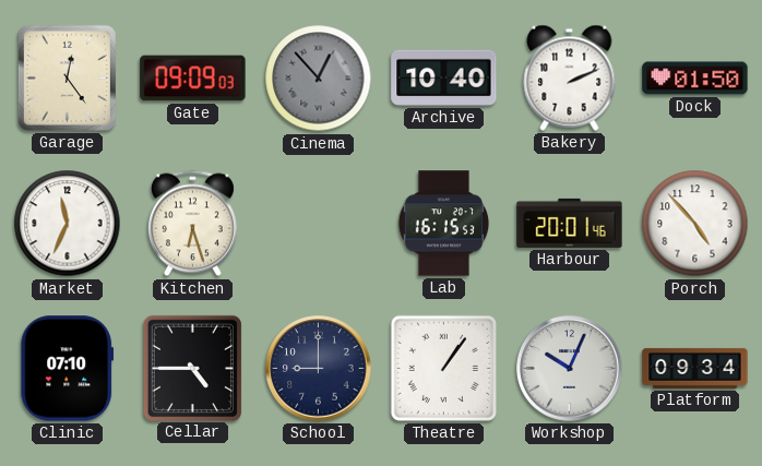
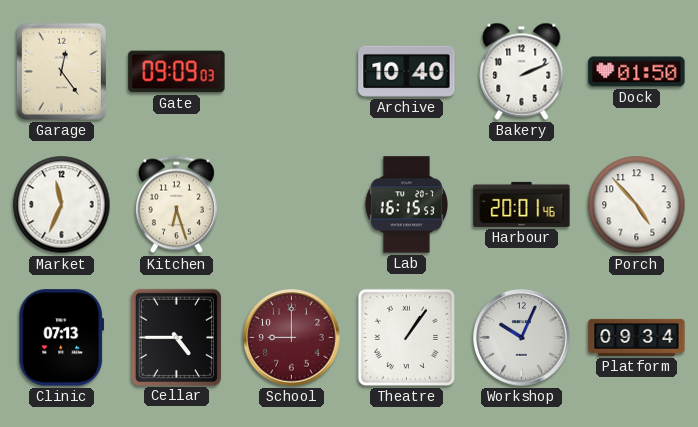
Cinema: 12:53 -> none (319, 79)
Clinic: 07:10 -> 07:13 (62, 338)
School dial: navy -> burgundy (292, 338)
